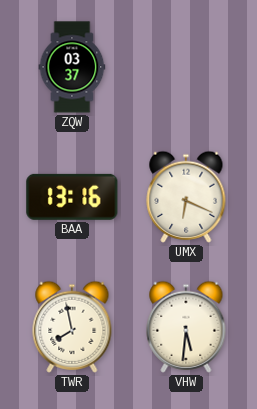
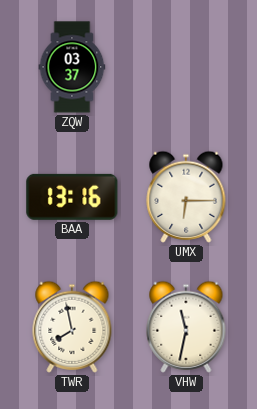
UMX: 6:19 -> 6:15 (186, 197)
VHW: 5:31 -> 11:32 (186, 327)
